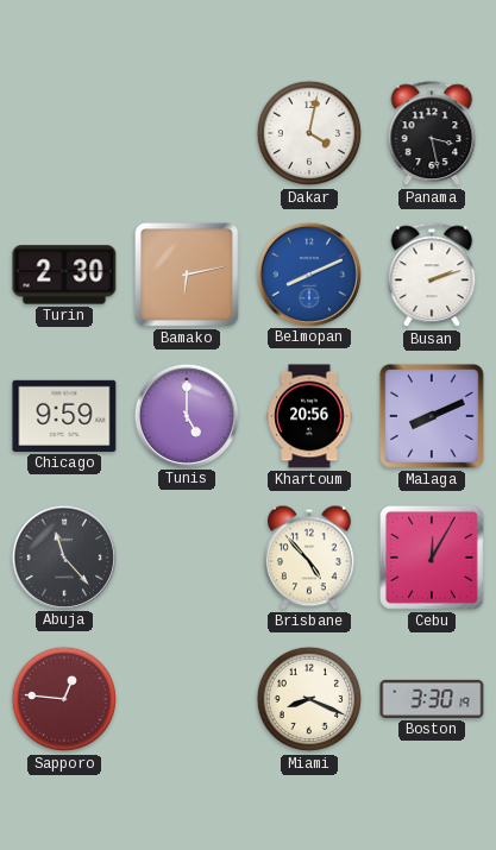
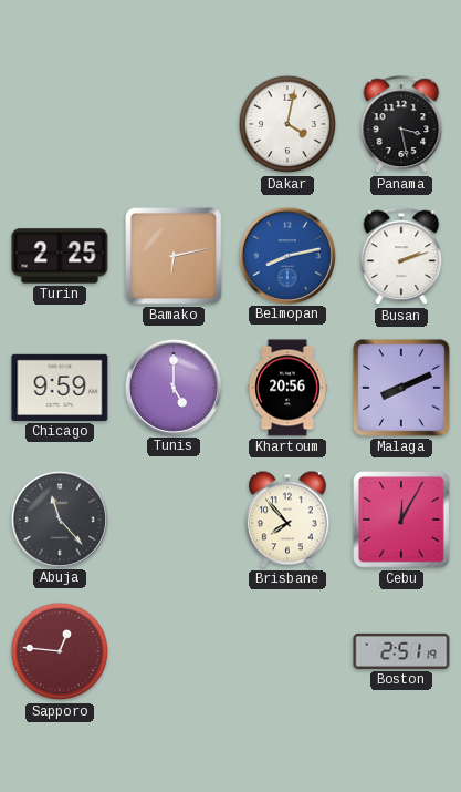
Turin: 2:30 -> 2:25 (60, 256)
Belmopan: 8:11 -> 8:13 (286, 255)
Brisbane: 4:53 -> 7:53 (289, 520)
Miami: 8:19 -> none (309, 699)
Boston: 3:30 -> 2:51 (401, 651)
